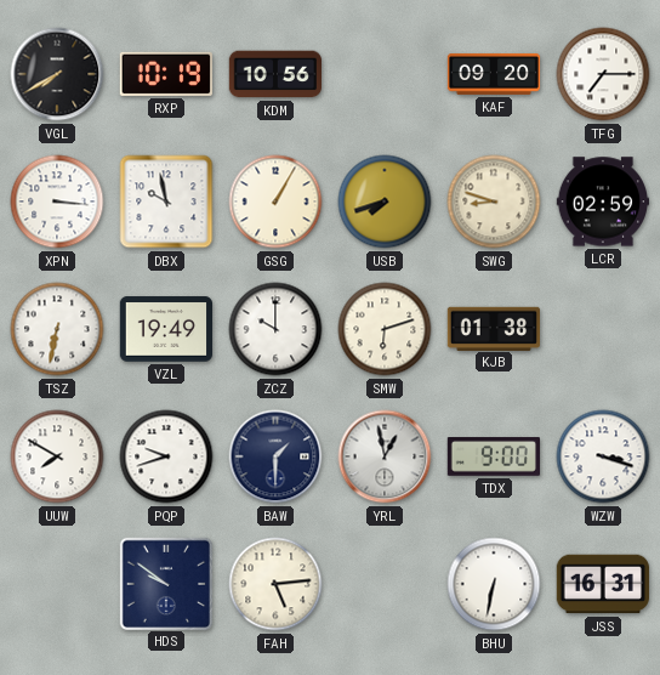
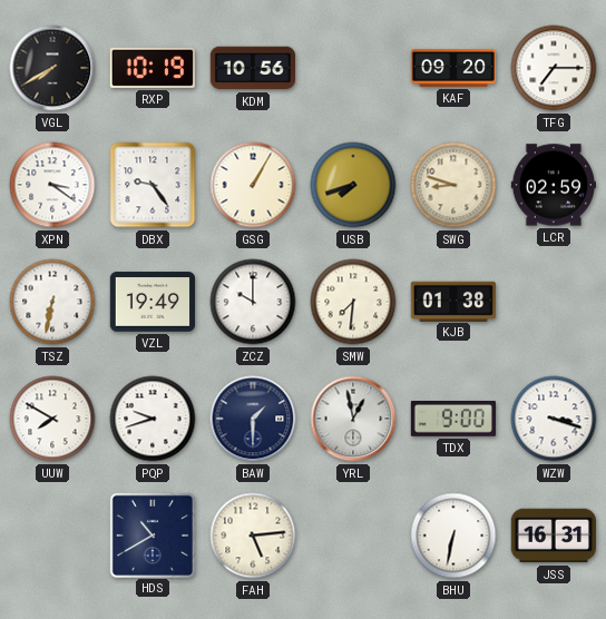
XPN: 3:16 -> 3:21 (52, 185)
DBX: 9:58 -> 9:24 (153, 185)
SMW: 6:12 -> 7:31 (353, 302)
HDS: 9:51 -> 10:40 (151, 534)
